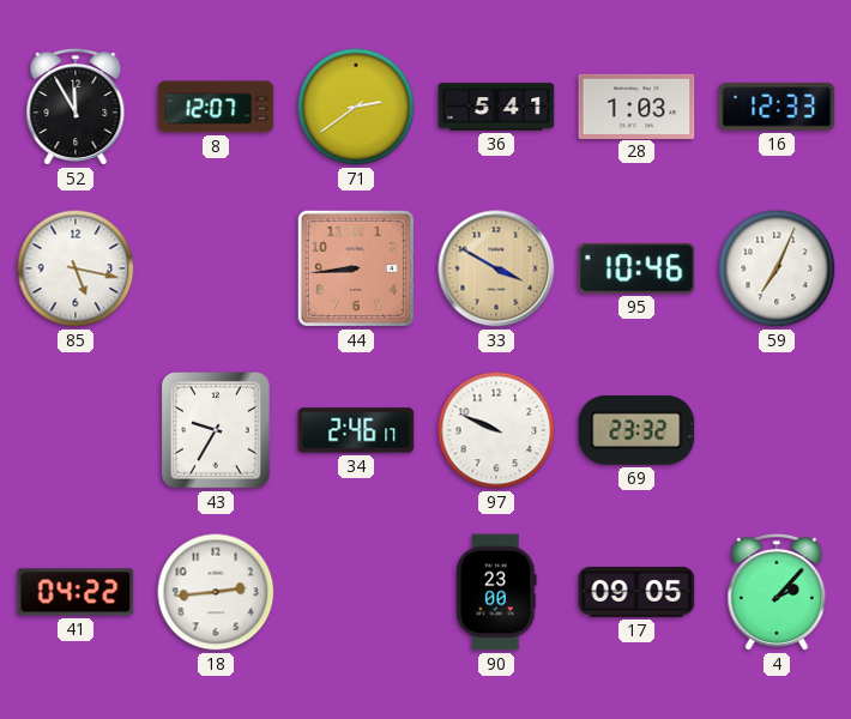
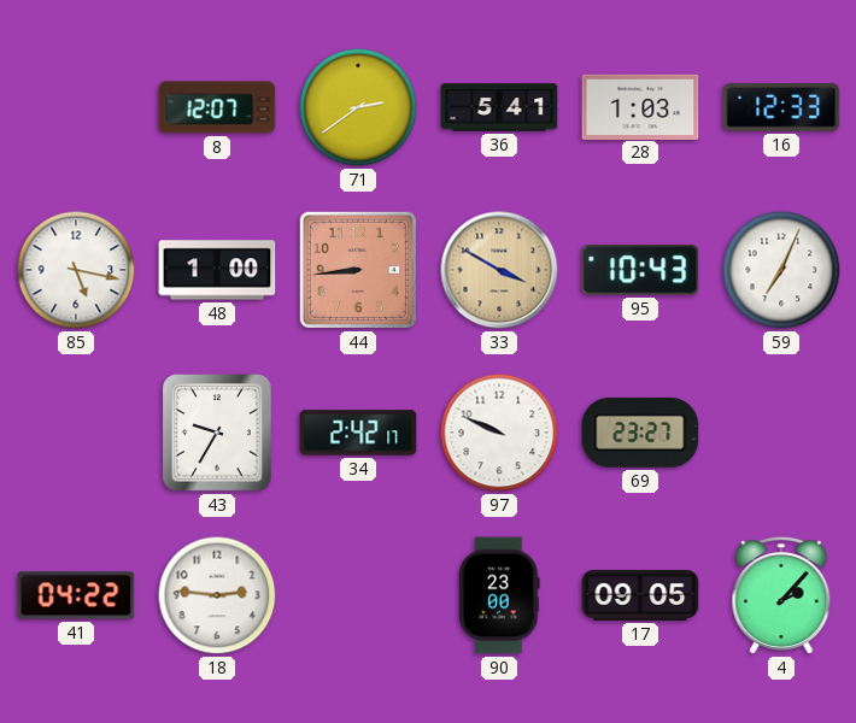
52: 11:55 -> none (76, 107)
48: none -> 1:00 (217, 270)
95: 10:46 -> 10:43 (640, 270)
34: 2:46 -> 2:42 (358, 433)
69: 23:32 -> 23:27 (640, 433)
18: 2:44 -> 2:46 (217, 595)
